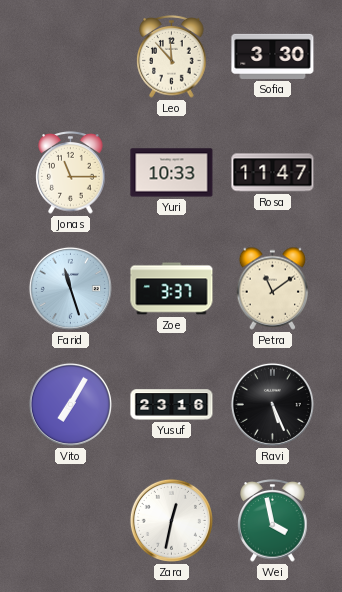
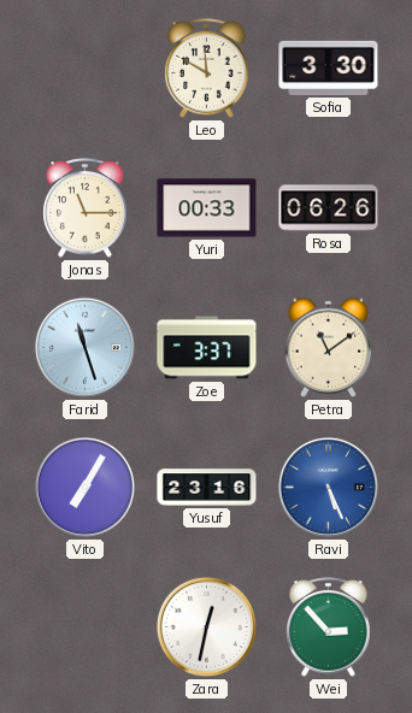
Leo: 11:53 -> 11:50 (207, 69)
Yuri: 10:33 -> 00:33 (207, 208)
Rosa: 11:47 -> 06:26 (329, 208)
Ravi dial: black -> blue (328, 487)
Wei: 3:58 -> 2:53 (329, 627)
